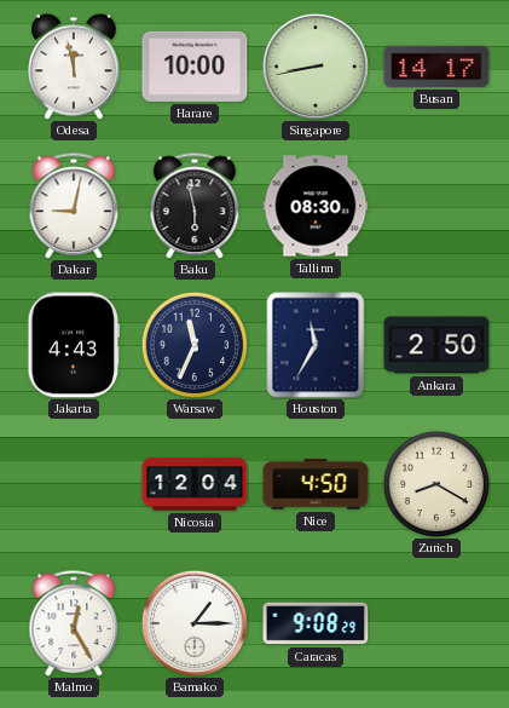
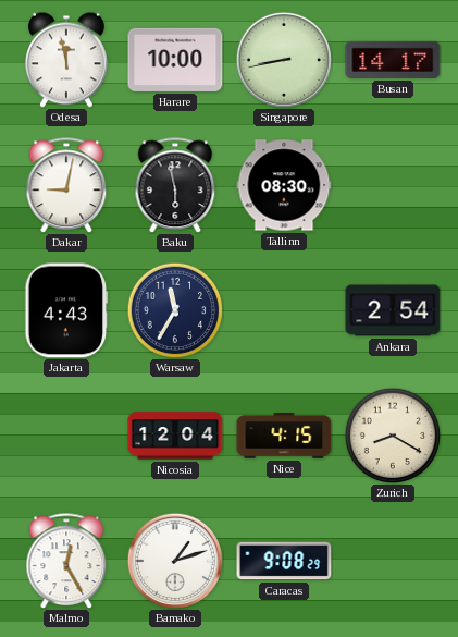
Warsaw: 11:34 -> 11:35 (174, 309)
Houston: 11:35 -> none (316, 345)
Ankara: 2:50 -> 2:54 (393, 310)
Nice: 4:50 -> 4:15 (284, 436)
Bamako: 1:15 -> 1:12 (174, 560)
